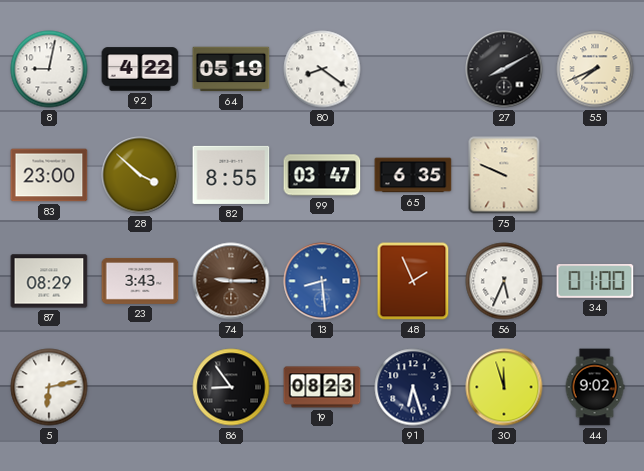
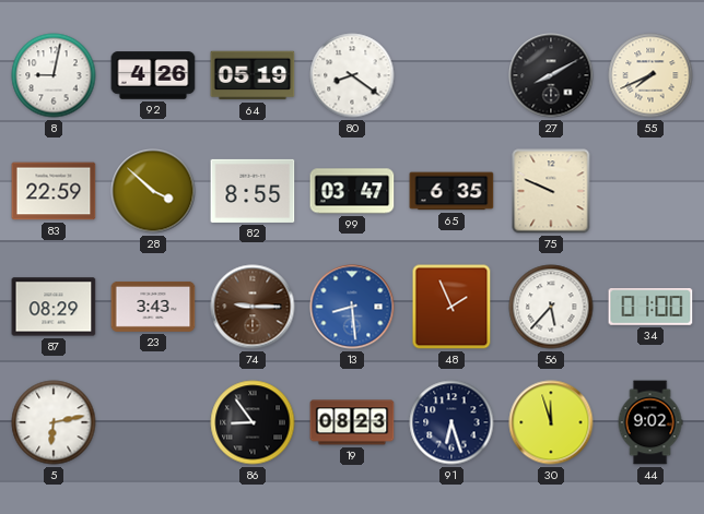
92: 4:22 -> 4:26 (153, 75)
83: 23:00 -> 22:59 (54, 191)
56: 5:34 -> 5:37 (551, 307)
